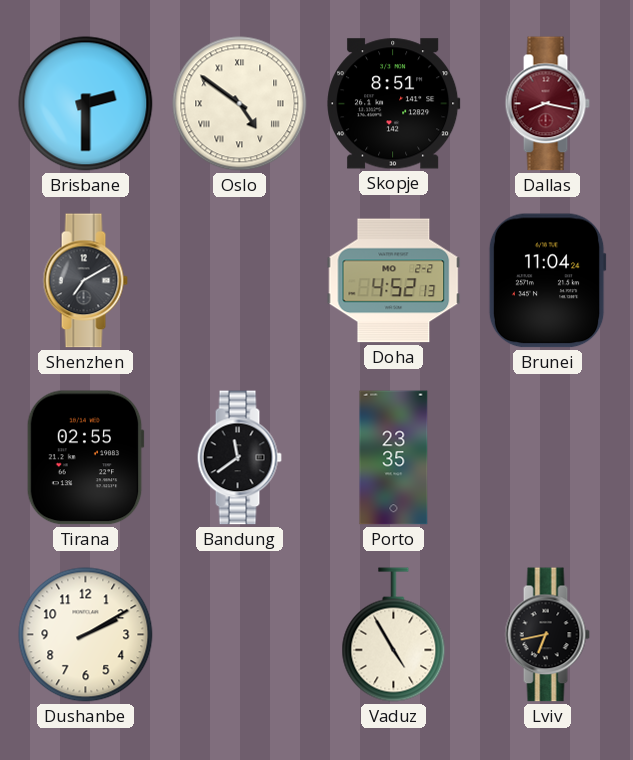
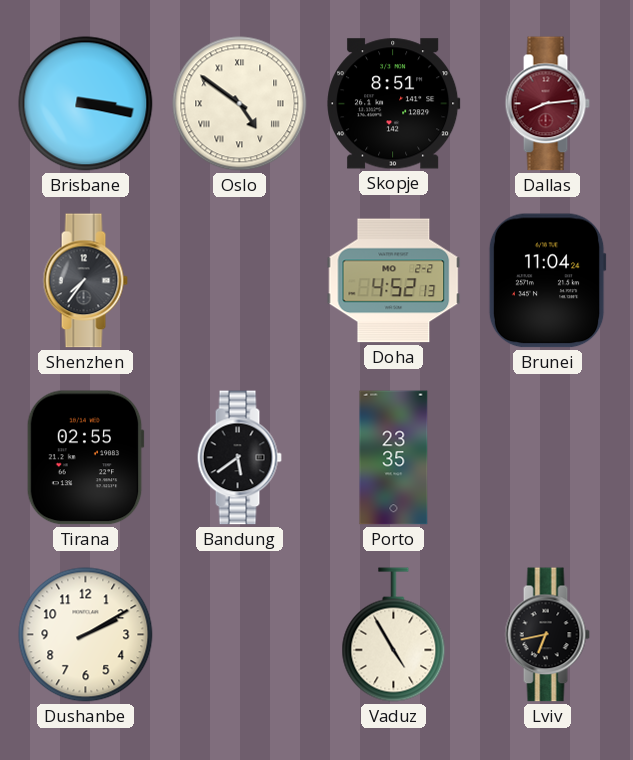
Brisbane: 2:30 -> 3:17 (86, 104)
Dallas: 8:17 -> 8:14 (547, 104)
Shenzhen: 7:10 -> 7:36 (85, 281)
Bandung: 11:39 -> 5:39 (239, 458)
